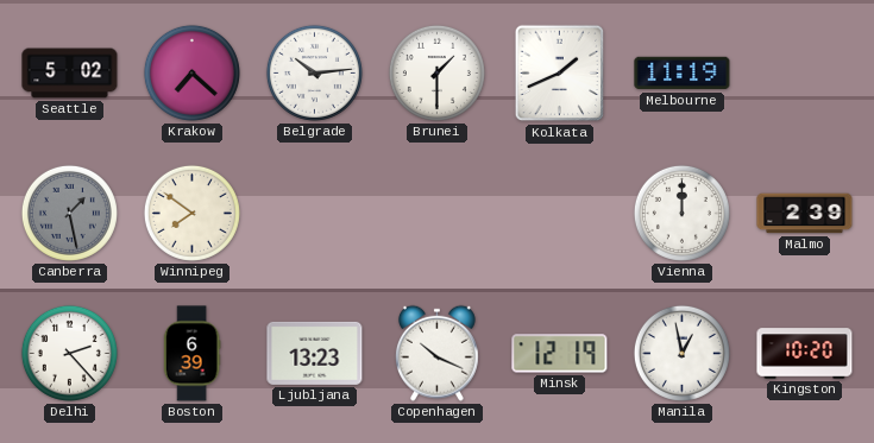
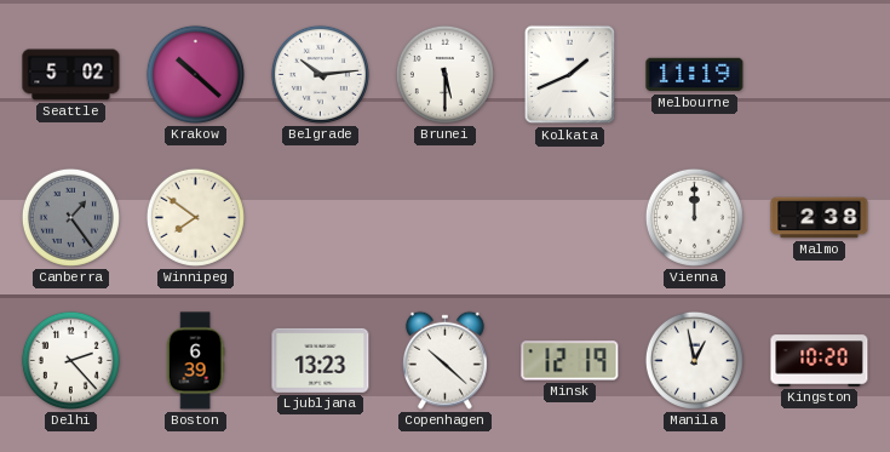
Krakow: 7:22 -> 10:22 (195, 74)
Brunei: 1:30 -> 5:30 (444, 74)
Canberra: 1:28 -> 1:24 (70, 217)
Malmo: 2:39 -> 2:38 (820, 218)
Copenhagen: 10:19 -> 10:22 (444, 360)
